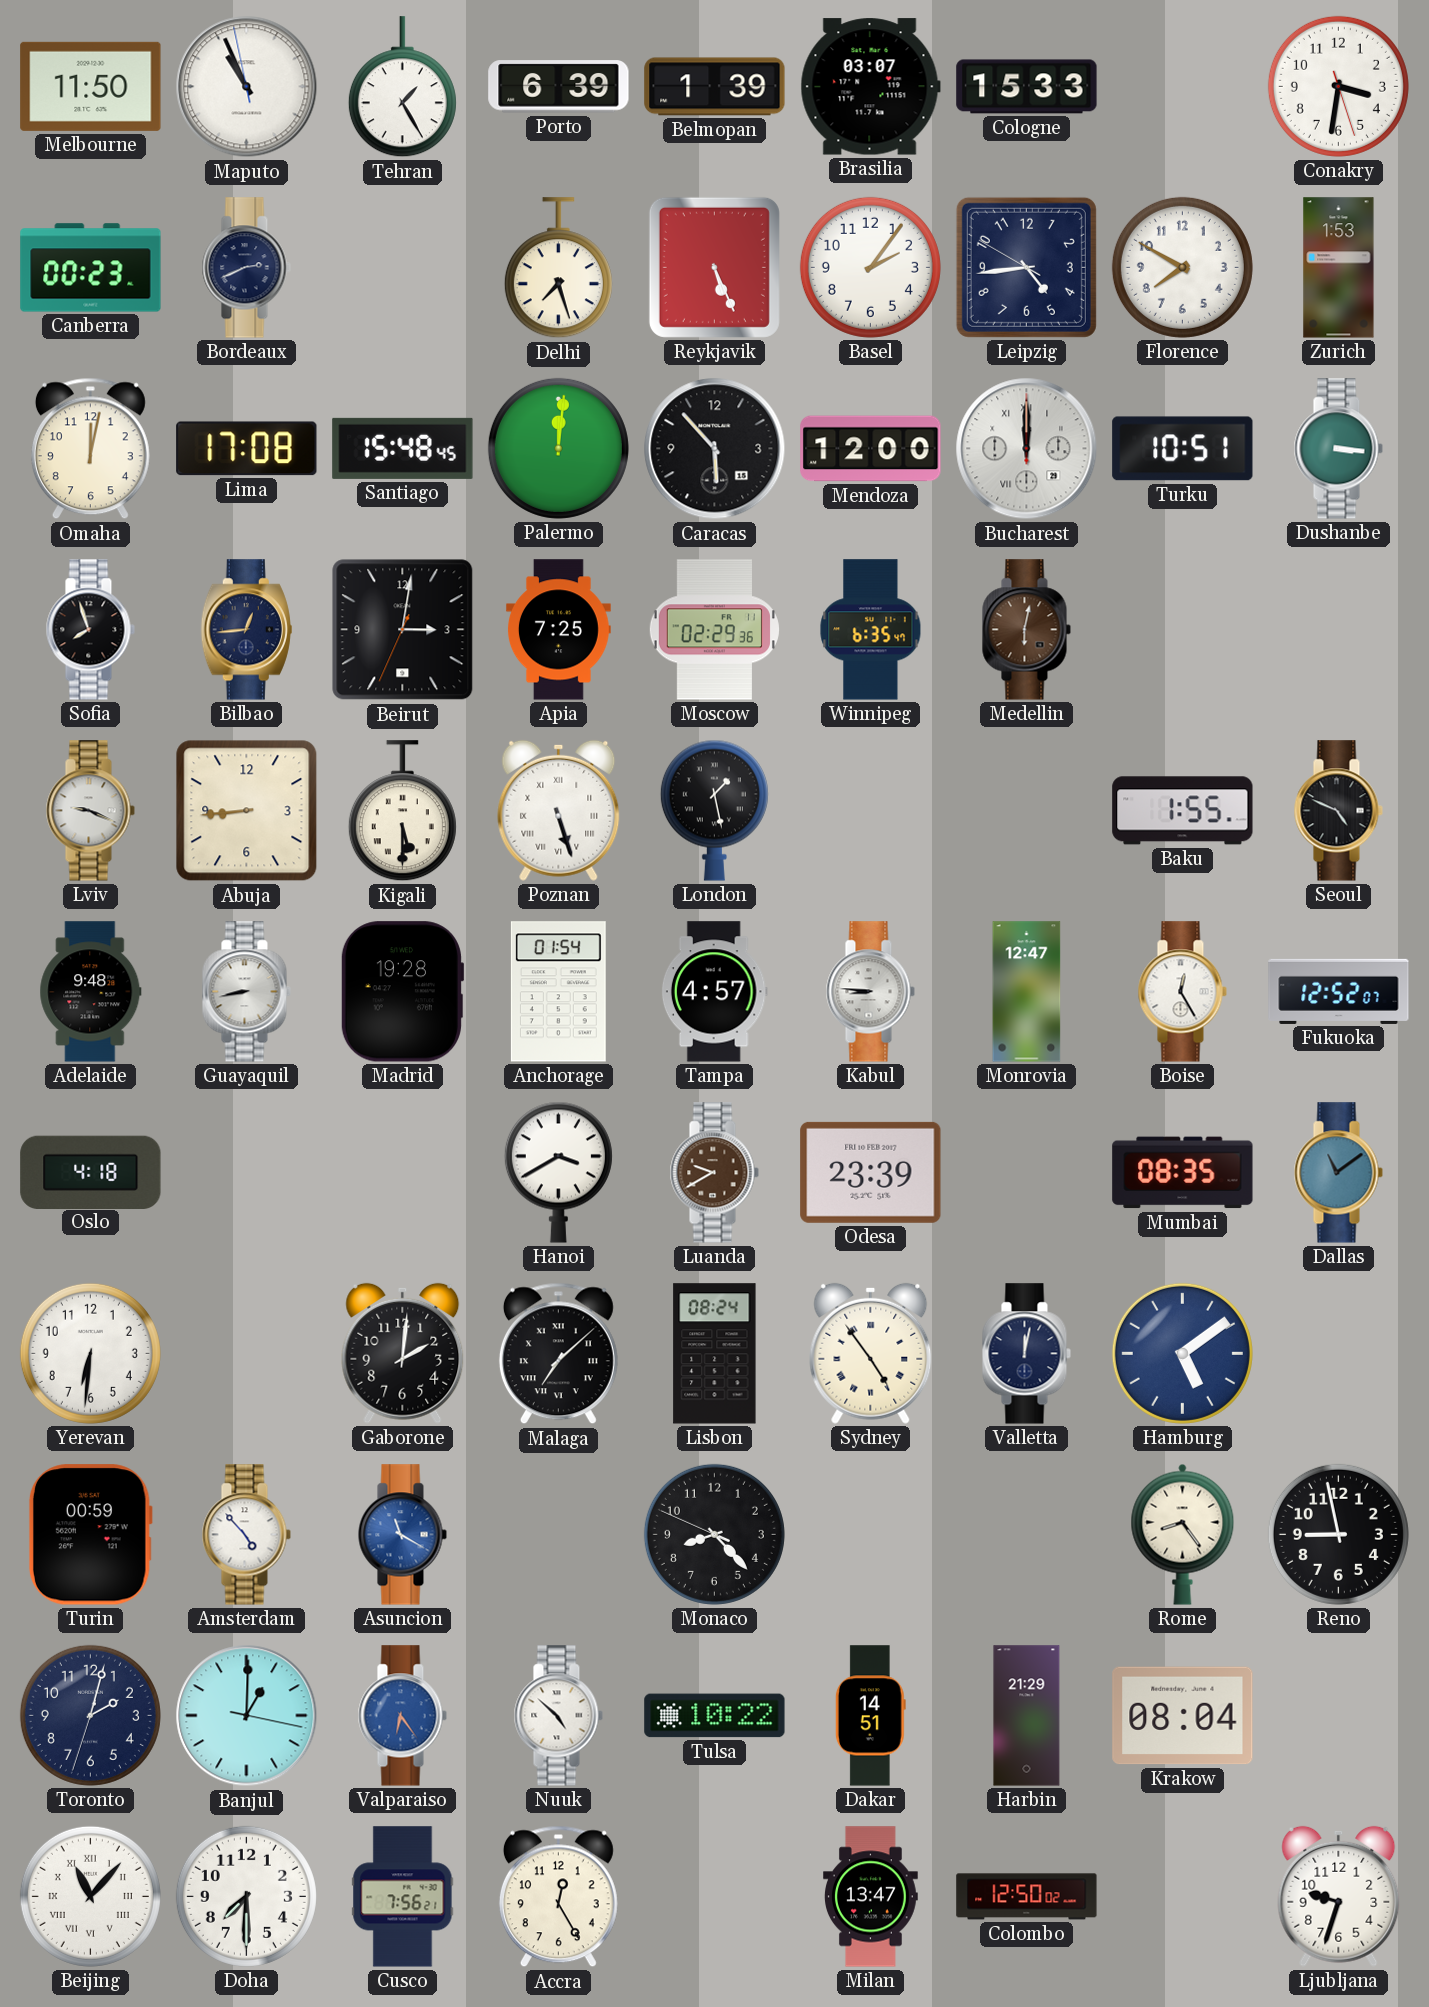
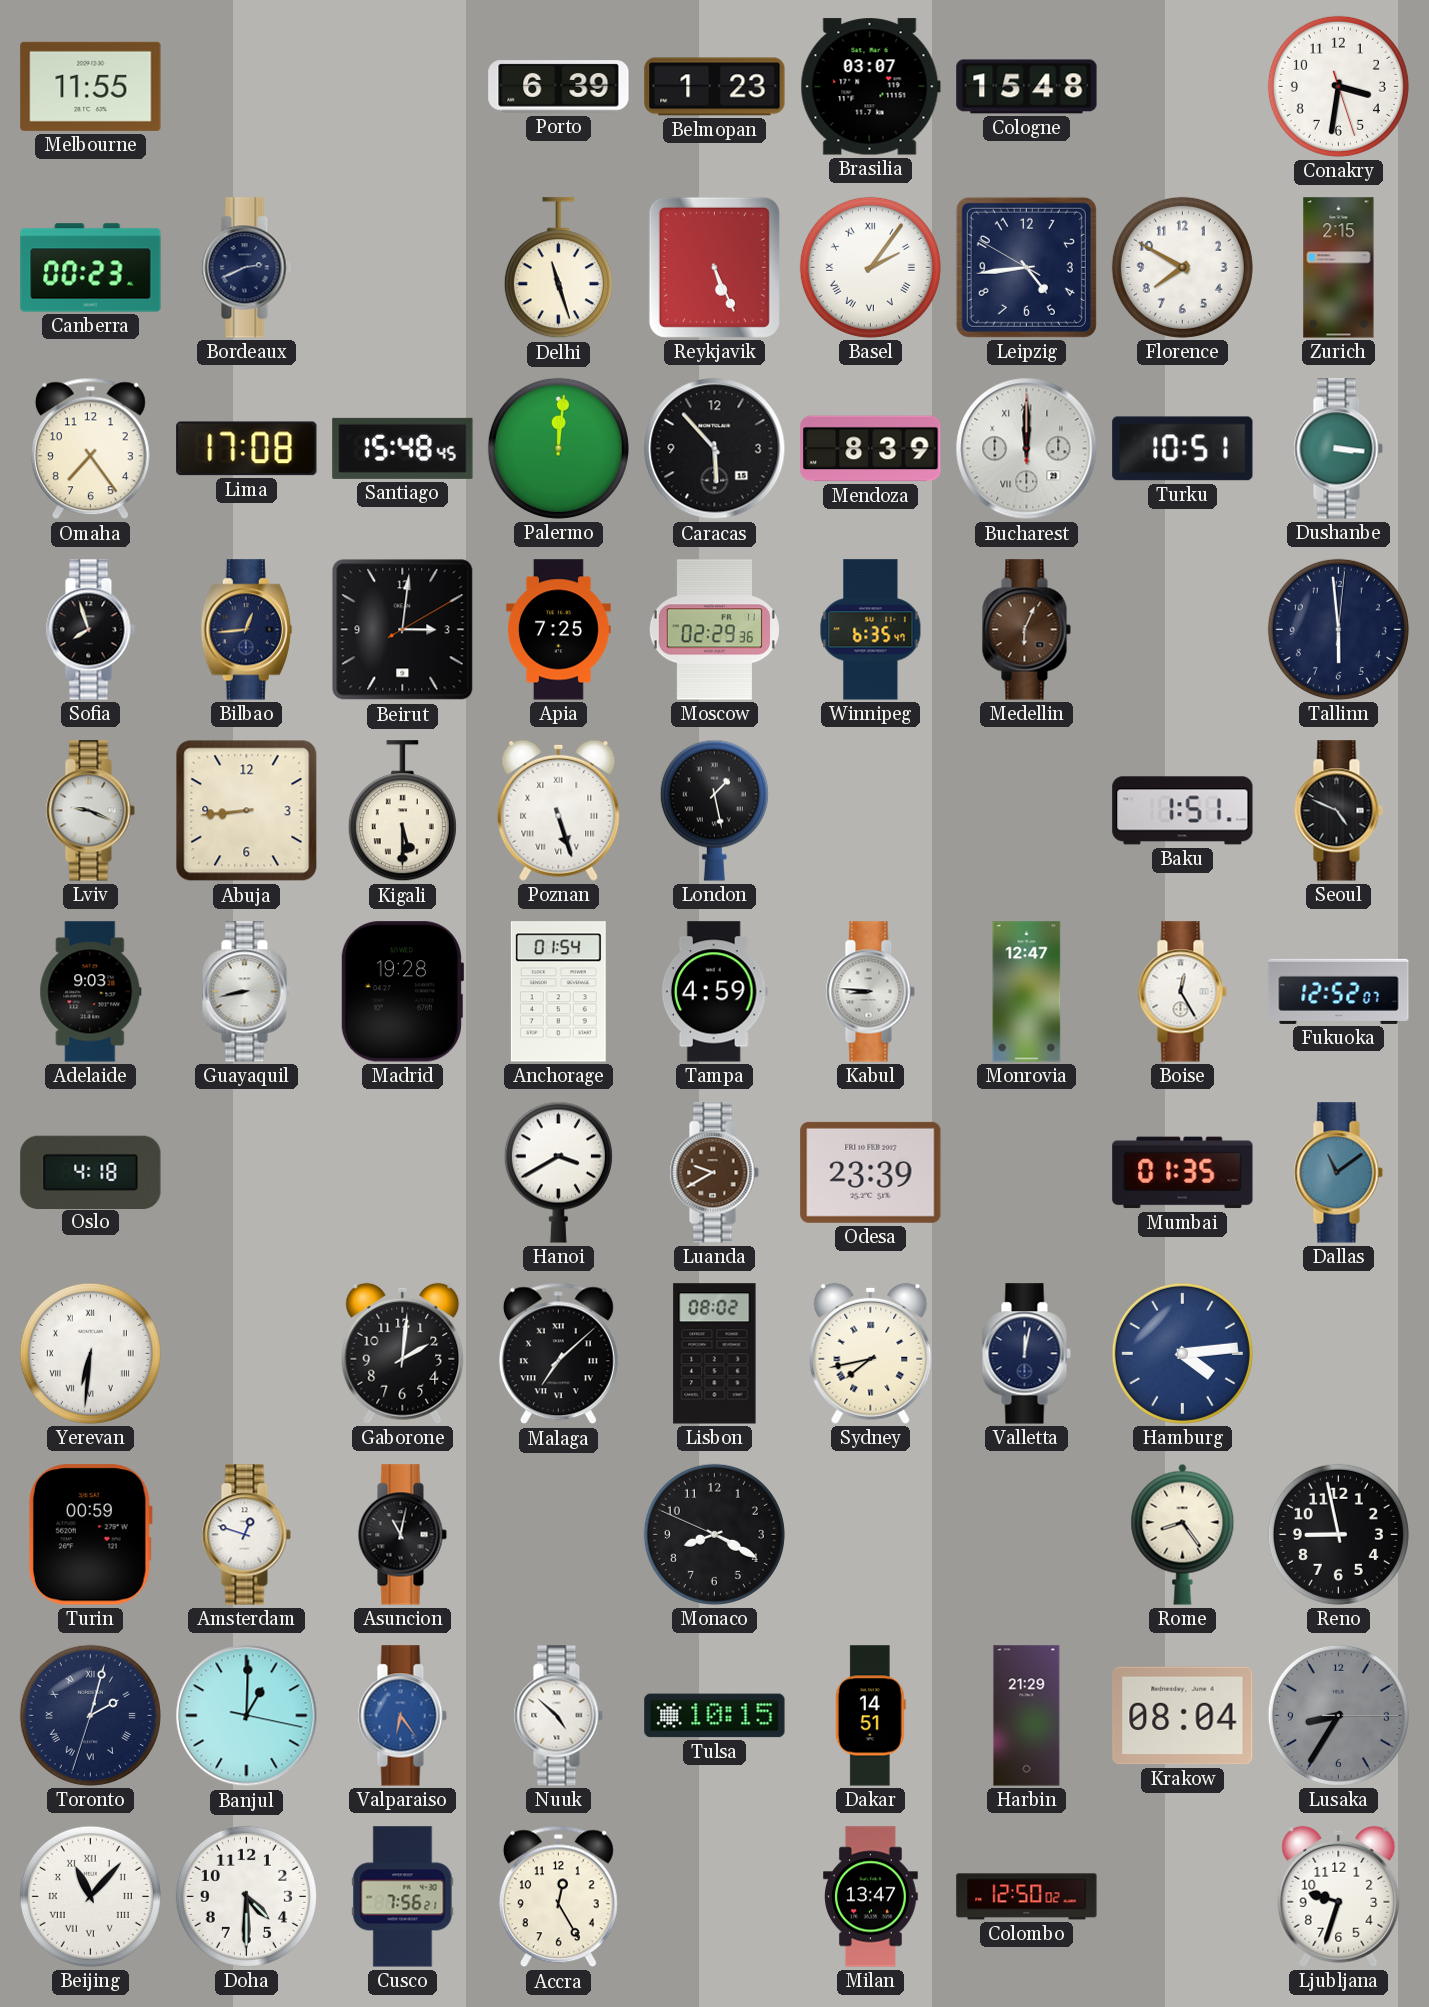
Melbourne: 11:50 -> 11:55 (91, 86)
Maputo: 10:55 -> none (247, 87)
Tehran: 1:25 -> none (402, 87)
Belmopan: 1:39 -> 1:23 (715, 87)
Cologne: 15:33 -> 15:48 (1027, 87)
Delhi: 7:27 -> 11:27 (558, 268)
Basel numerals: Arabic -> Roman (870, 267)
Zurich: 1:53 -> 2:15 (1339, 268)
Omaha: 12:02 -> 7:24 (90, 449)
Mendoza: 12:00 -> 8:39 (871, 449)
Beirut: 3:01:34 -> 3:01:10 (403, 630)
Medellin: 6:02 -> 6:04 (1026, 630)
Tallinn: none -> 5:59 (1338, 629)
Baku: 1:55 -> 1:51 (1183, 811)
Adelaide: 9:48 -> 9:03 (91, 992)
Tampa: 4:57 -> 4:59 (714, 992)
Mumbai: 08:35 -> 01:35 (1183, 1173)
Yerevan numerals: Arabic -> Roman (90, 1353)
Lisbon: 08:24 -> 08:02 (715, 1354)
Sydney: 4:54 -> 7:43 (871, 1353)
Hamburg: 5:09 -> 4:14 (1182, 1353)
Amsterdam: 4:53 -> 12:48 (246, 1535)
Asuncion: 11:20 -> 11:02 (402, 1535)
Asuncion dial: blue -> black (402, 1535)
Monaco: 8:22 -> 8:19 (714, 1534)
Toronto numerals: Arabic -> Roman (90, 1715)
Tulsa: 10:22 -> 10:15 (715, 1716)
Lusaka: none -> 8:35 (1338, 1715)
Doha: 7:30 -> 4:30 (246, 1896)
